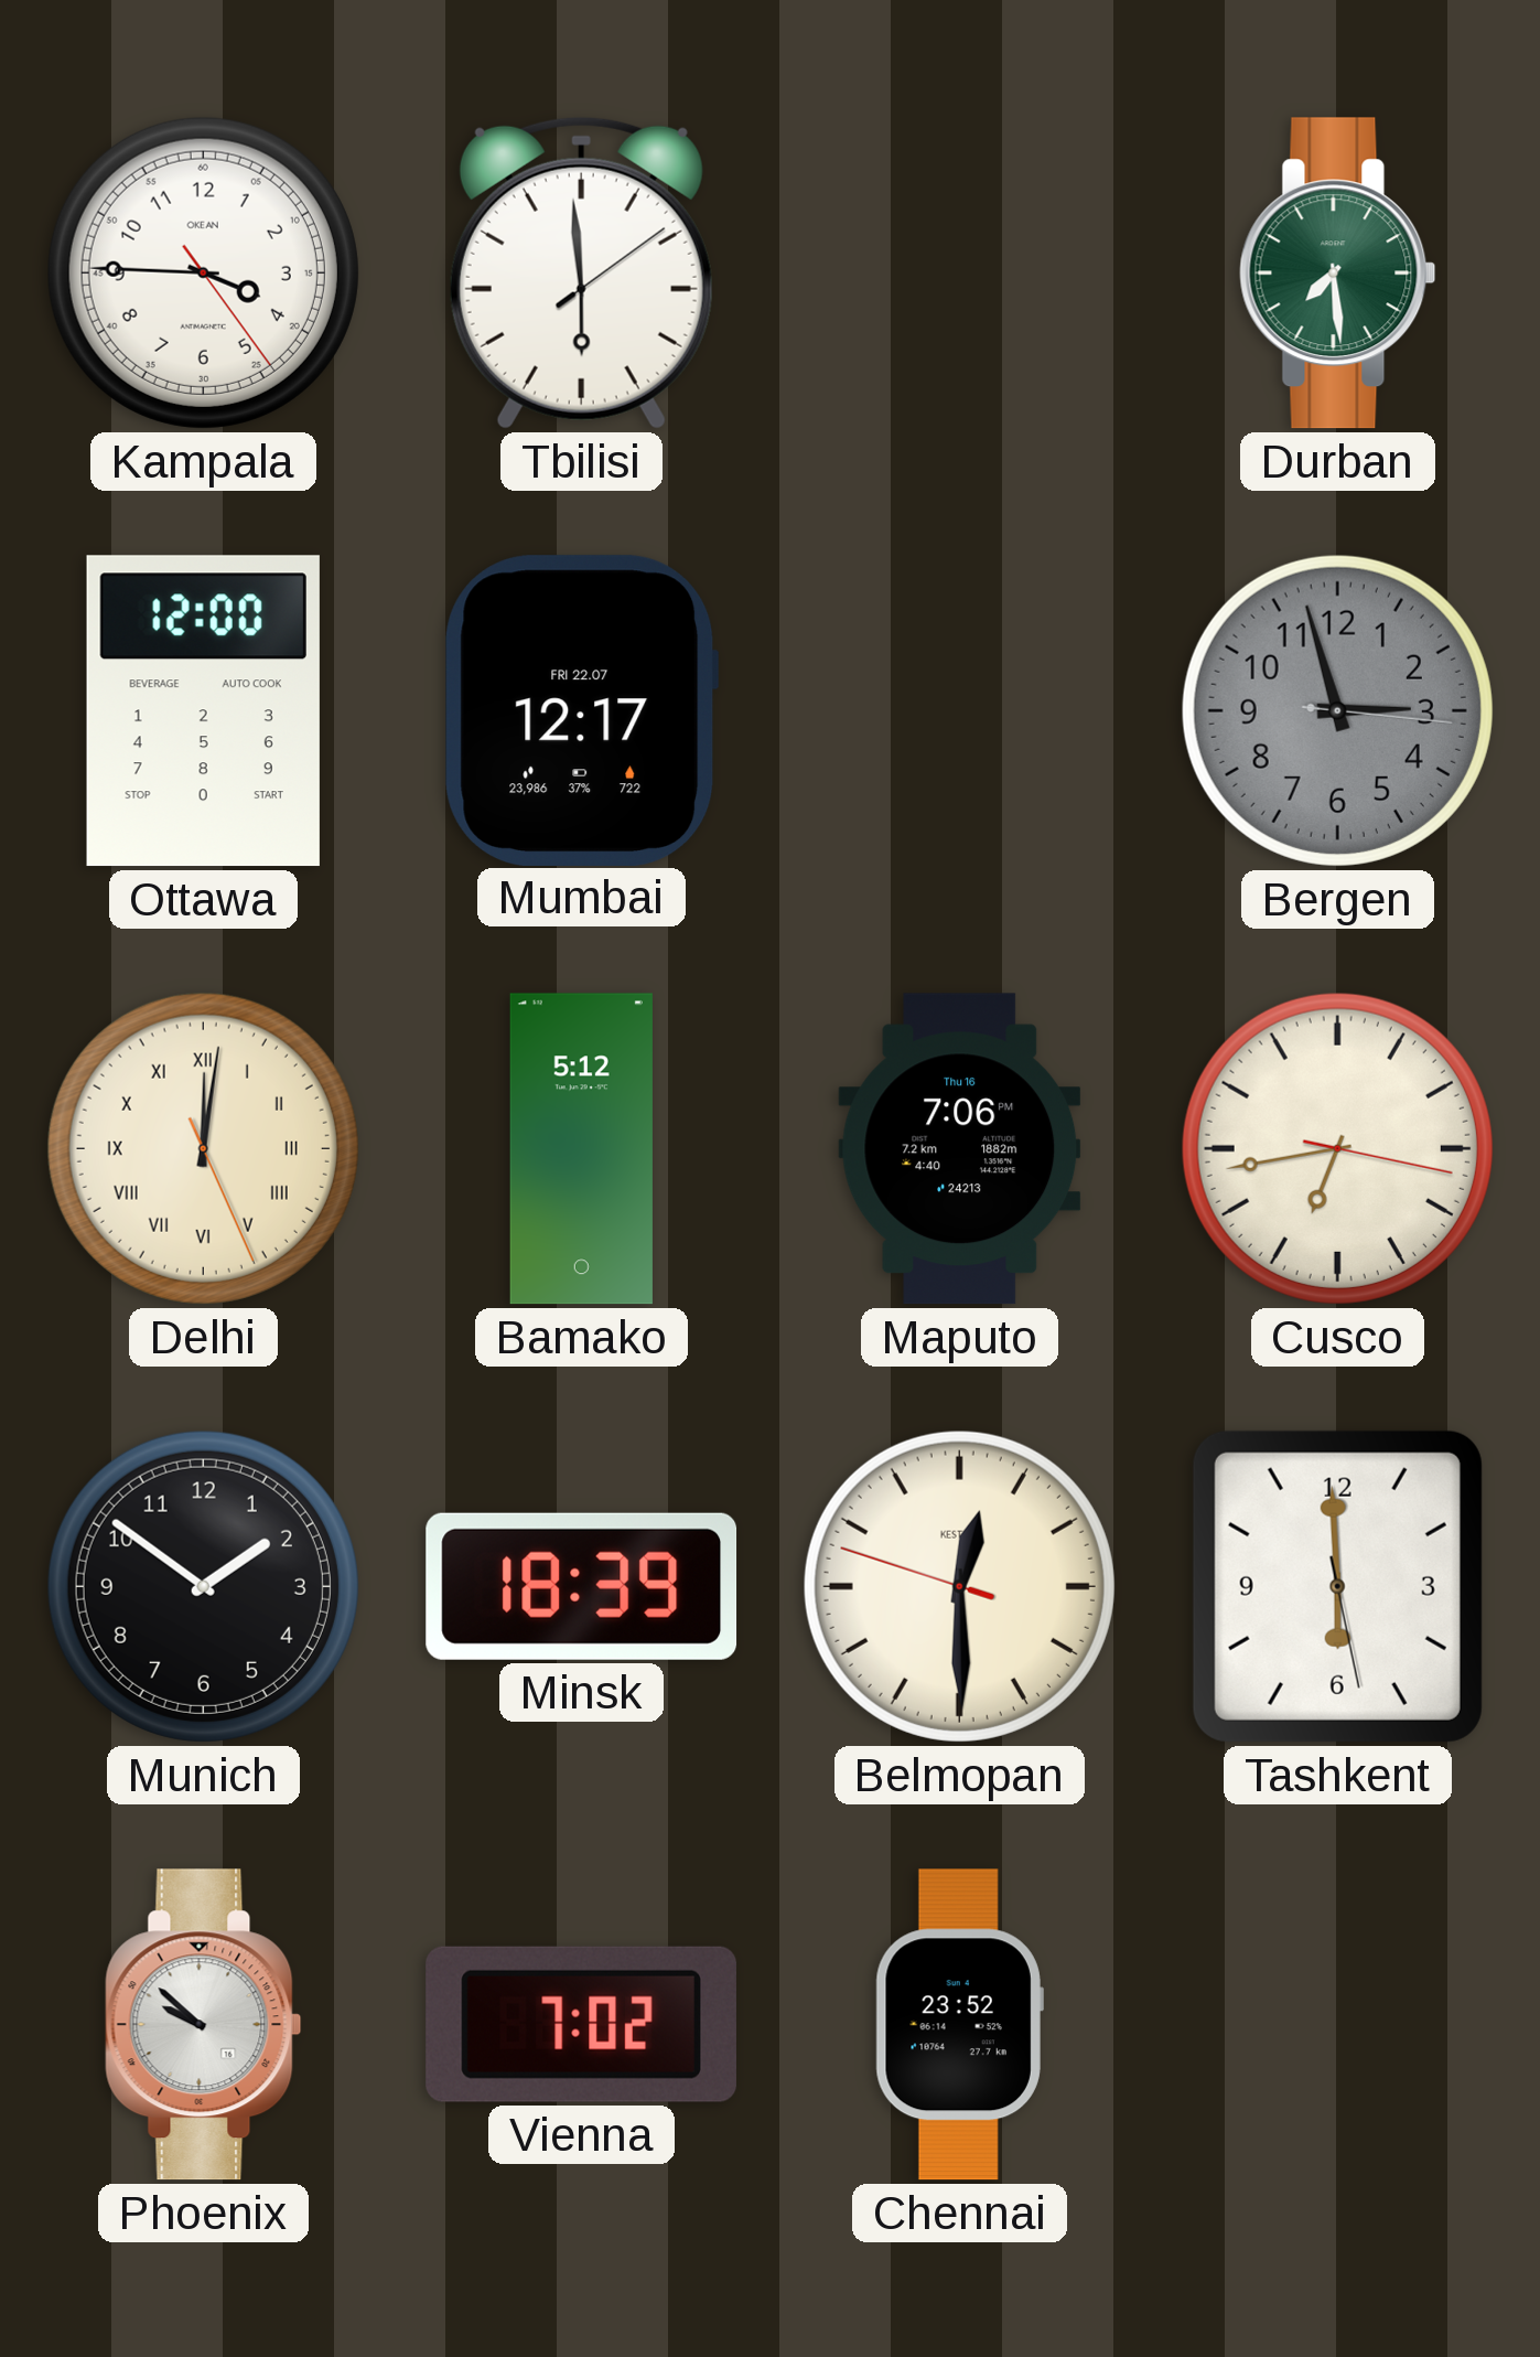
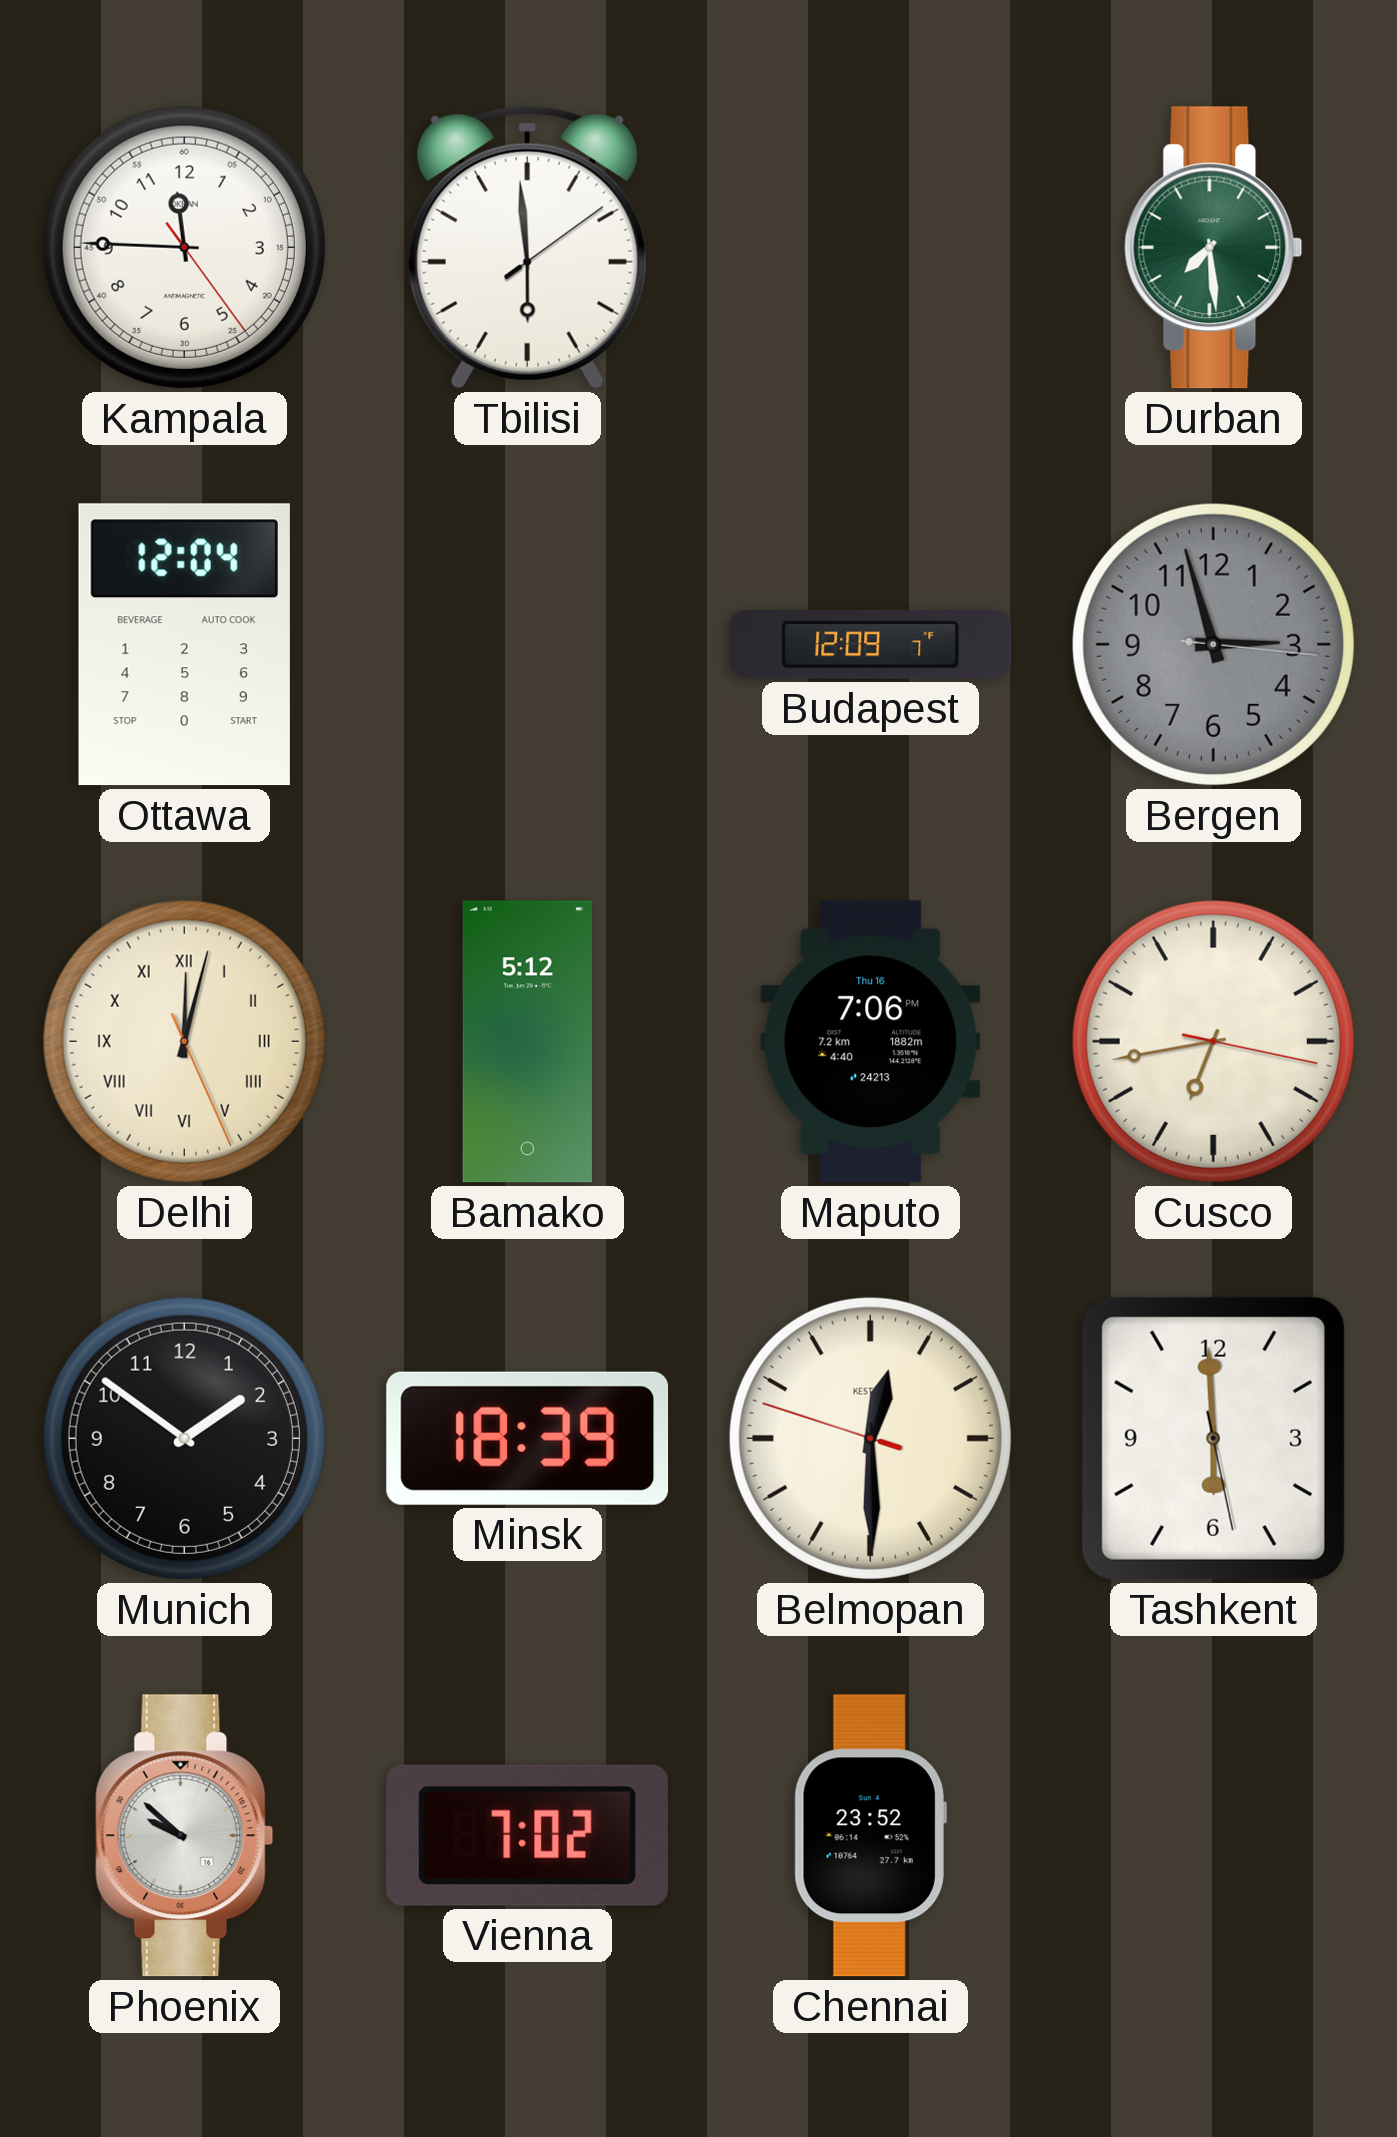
Kampala: 3:45 -> 11:45 (184, 247)
Ottawa: 12:00 -> 12:04 (184, 645)
Mumbai: 12:17 -> none (581, 710)
Budapest: none -> 12:09 (871, 644)
Delhi: 12:01 -> 12:02 (184, 1041)
